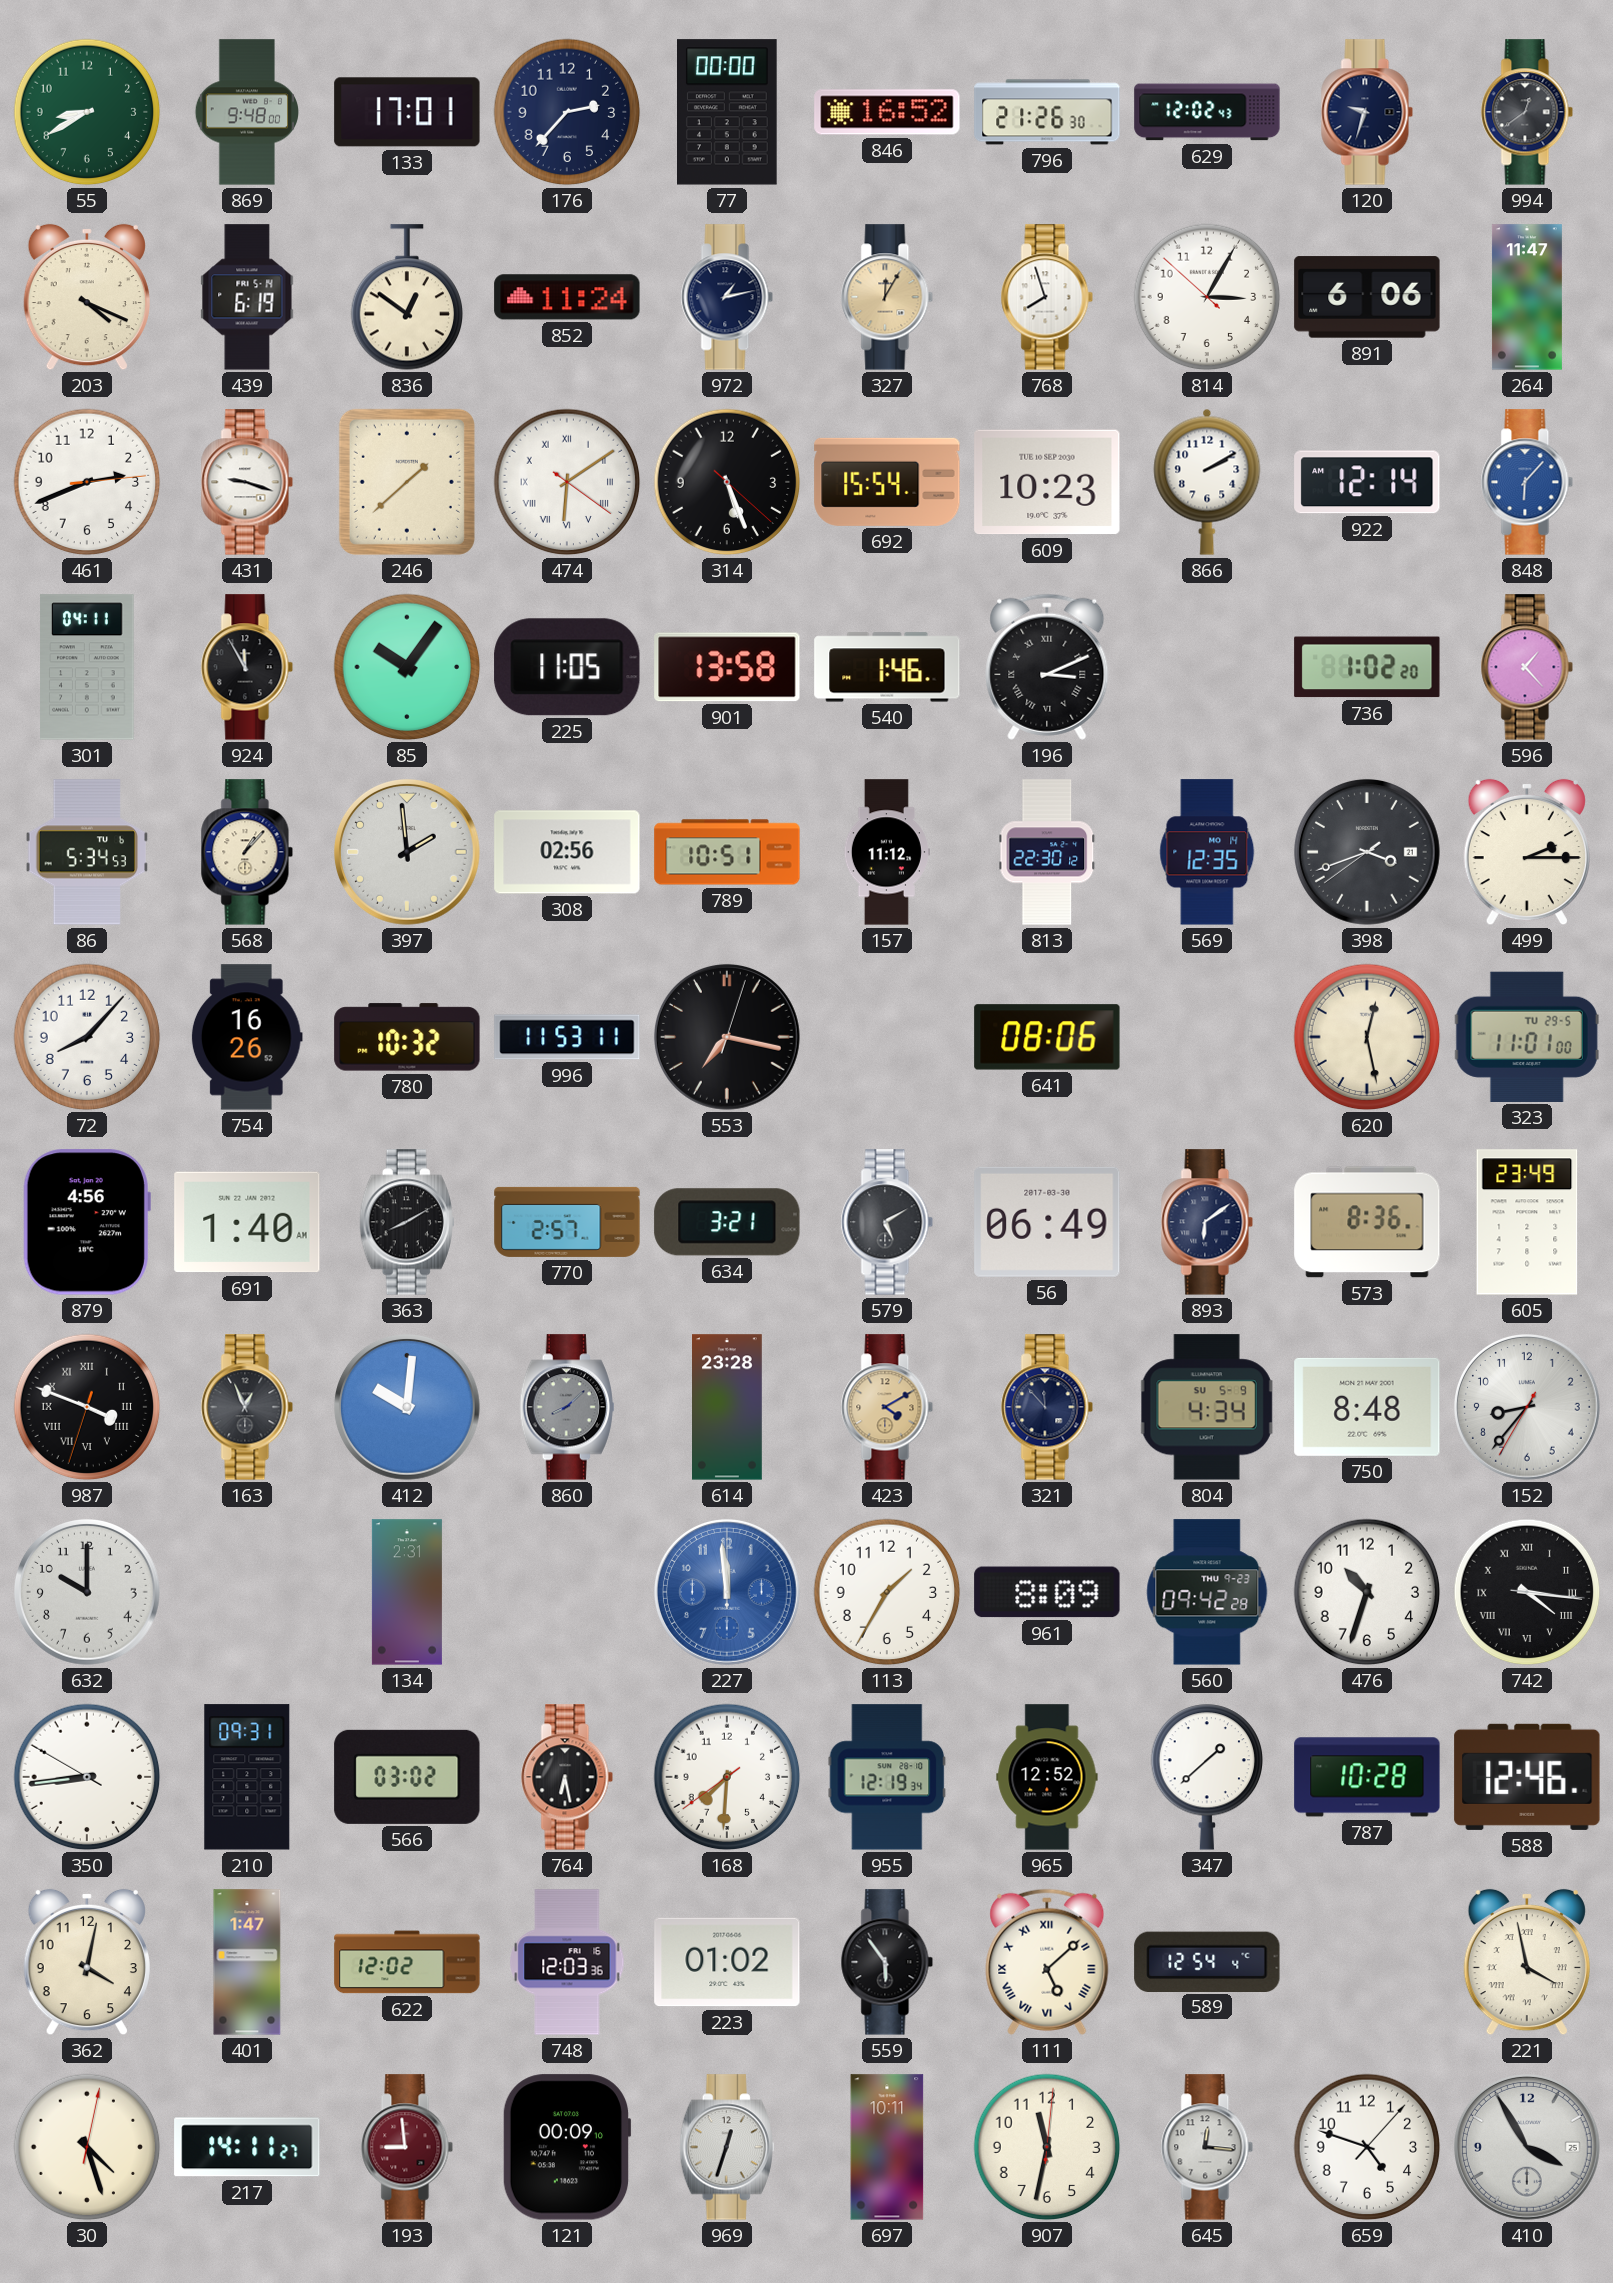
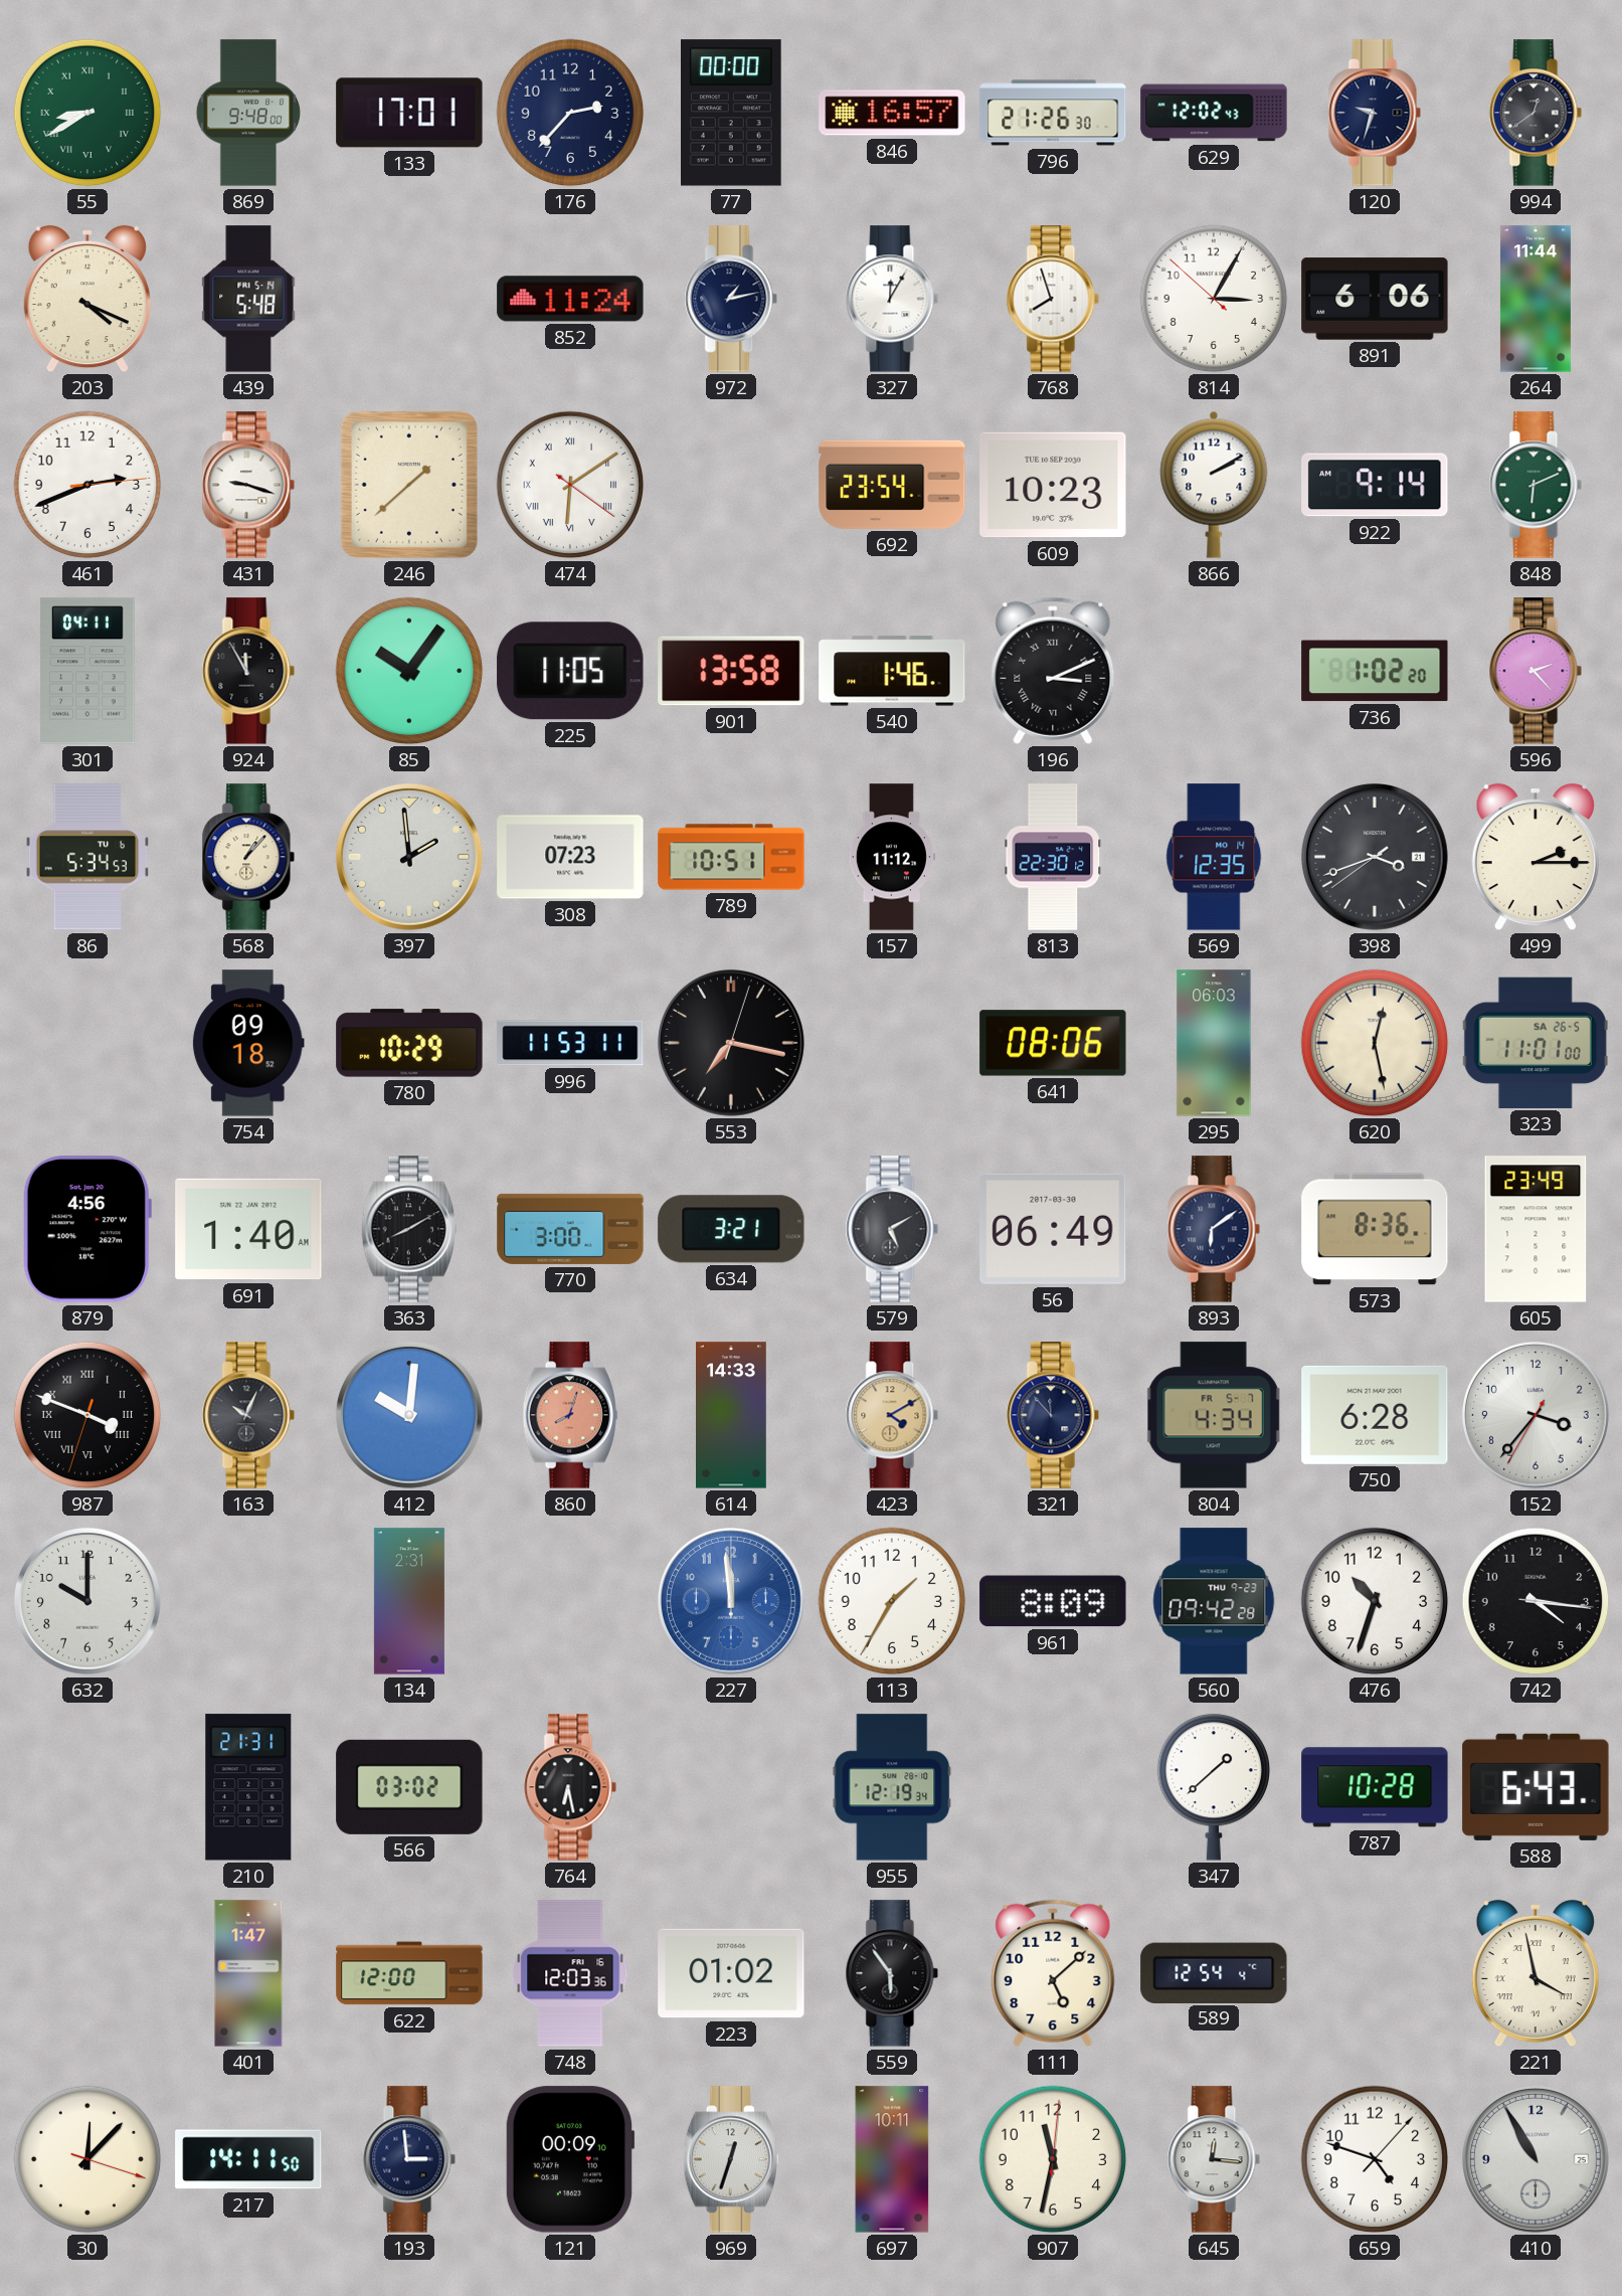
55 numerals: Arabic -> Roman (87, 113)
846: 16:52 -> 16:57 (892, 113)
439: 6:19 -> 5:48 (248, 299)
836: 12:51 -> none (406, 297)
327 dial: champagne -> white (892, 299)
264: 11:47 -> 11:44 (1536, 299)
314: 5:26 -> none (727, 482)
692: 15:54 -> 23:54 (892, 485)
922: 12:14 -> 9:14 (1375, 485)
848: 6:07 -> 6:11 (1536, 485)
848 dial: blue -> green (1536, 485)
596: 1:23 -> 2:23 (1536, 671)
308: 02:56 -> 07:23 (570, 857)
72: 8:07 -> none (87, 1037)
754: 16:26 -> 09:18 (248, 1043)
780: 10:32 -> 10:29 (409, 1043)
295: none -> 06:03 (1214, 1043)
323 date: TU 29-5 -> SA 26-5 (1536, 1043)
770: 2:57 -> 3:00 (570, 1229)
163: 12:56 -> 10:04 (248, 1415)
860: 8:08 -> 8:03 (570, 1415)
860 dial: grey -> salmon (570, 1415)
614: 23:28 -> 14:33 (732, 1415)
804 date: SU 5-9 -> FR 5-7 (1214, 1415)
750: 8:48 -> 6:28 (1375, 1415)
152: 8:36 -> 3:36 (1536, 1415)
742 numerals: Roman -> Arabic (1536, 1601)
350: 8:43 -> none (87, 1777)
210: 09:31 -> 21:31 (248, 1787)
168: 7:30 -> none (727, 1777)
965: 12:52 -> none (1047, 1777)
588: 12:46 -> 6:43 (1536, 1787)
362: 4:02 -> none (87, 1962)
622: 12:02 -> 12:00 (409, 1973)
111 numerals: Roman -> Arabic (1053, 1973)
30: 4:27 -> 12:07 (87, 2159)
217: 14:11:27 -> 14:11:50 (248, 2159)
193: 8:59 -> 2:59 (409, 2159)
193 dial: burgundy -> navy (409, 2159)
410: 3:55 -> 10:55 (1536, 2159)
